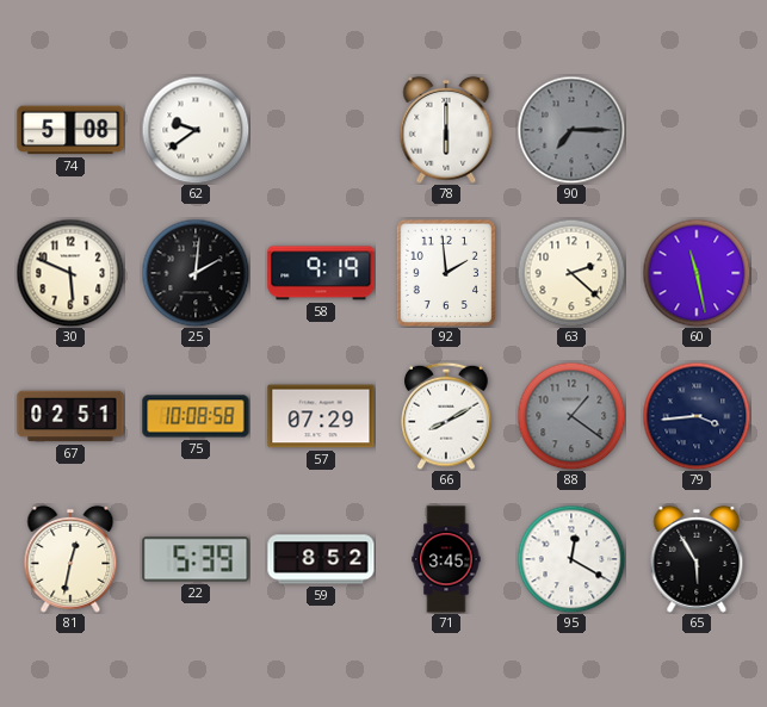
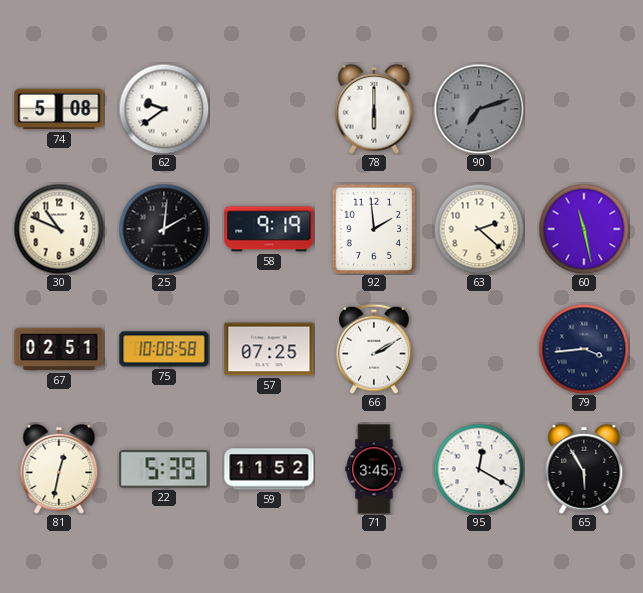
90: 7:15 -> 7:12 (479, 109)
30: 5:49 -> 10:49 (59, 229)
57: 07:29 -> 07:25 (269, 349)
66: 8:10 -> 2:10 (374, 349)
88: 1:21 -> none (571, 416)
59: 8:52 -> 11:52 (269, 469)
